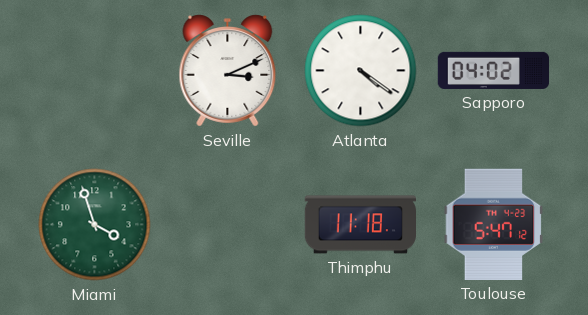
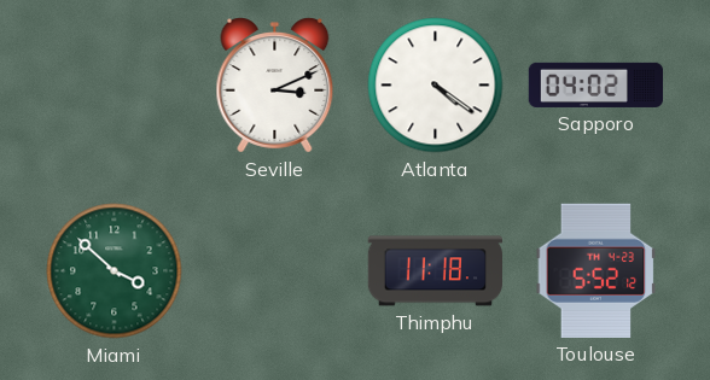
Miami: 3:57 -> 3:52 (115, 271)
Toulouse: 5:47 -> 5:52 (596, 270)
